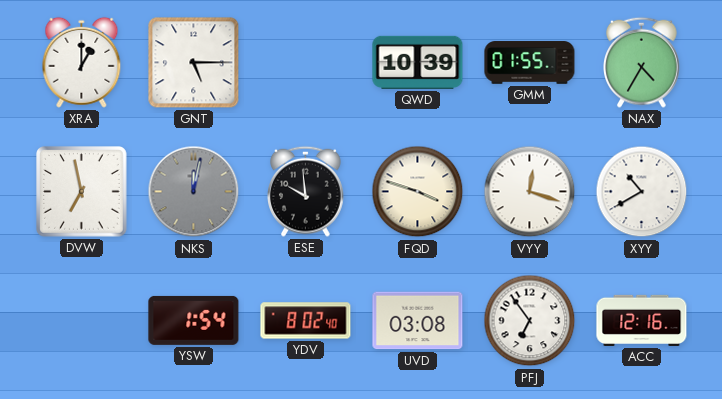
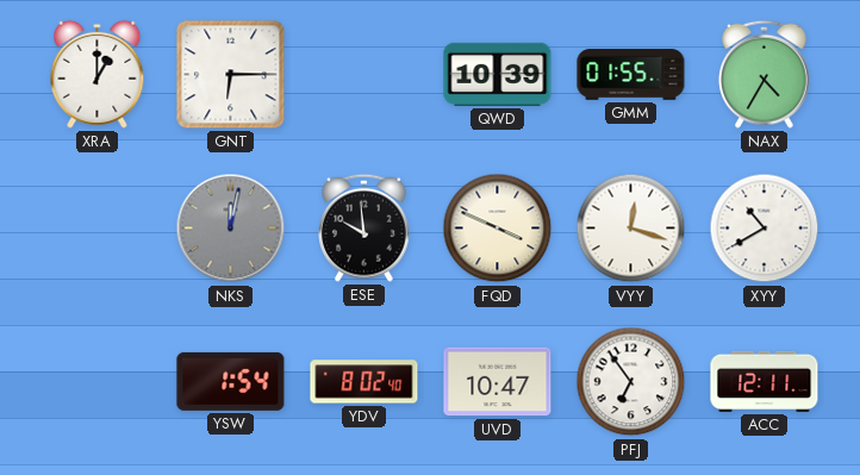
GNT: 5:15 -> 6:15 (231, 75)
DVW: 6:58 -> none (82, 192)
FQD: 3:48 -> 3:49 (498, 229)
UVD: 03:08 -> 10:47 (498, 382)
ACC: 12:16 -> 12:11 (765, 381)
